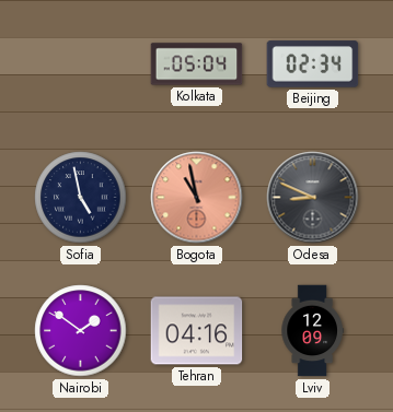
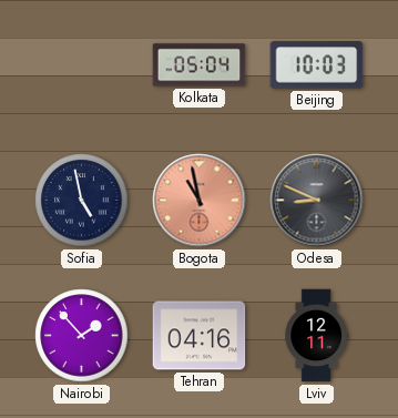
Beijing: 02:34 -> 10:03 (317, 65)
Nairobi: 1:51 -> 1:53 (82, 336)
Lviv: 12:09 -> 12:11 (316, 336)
